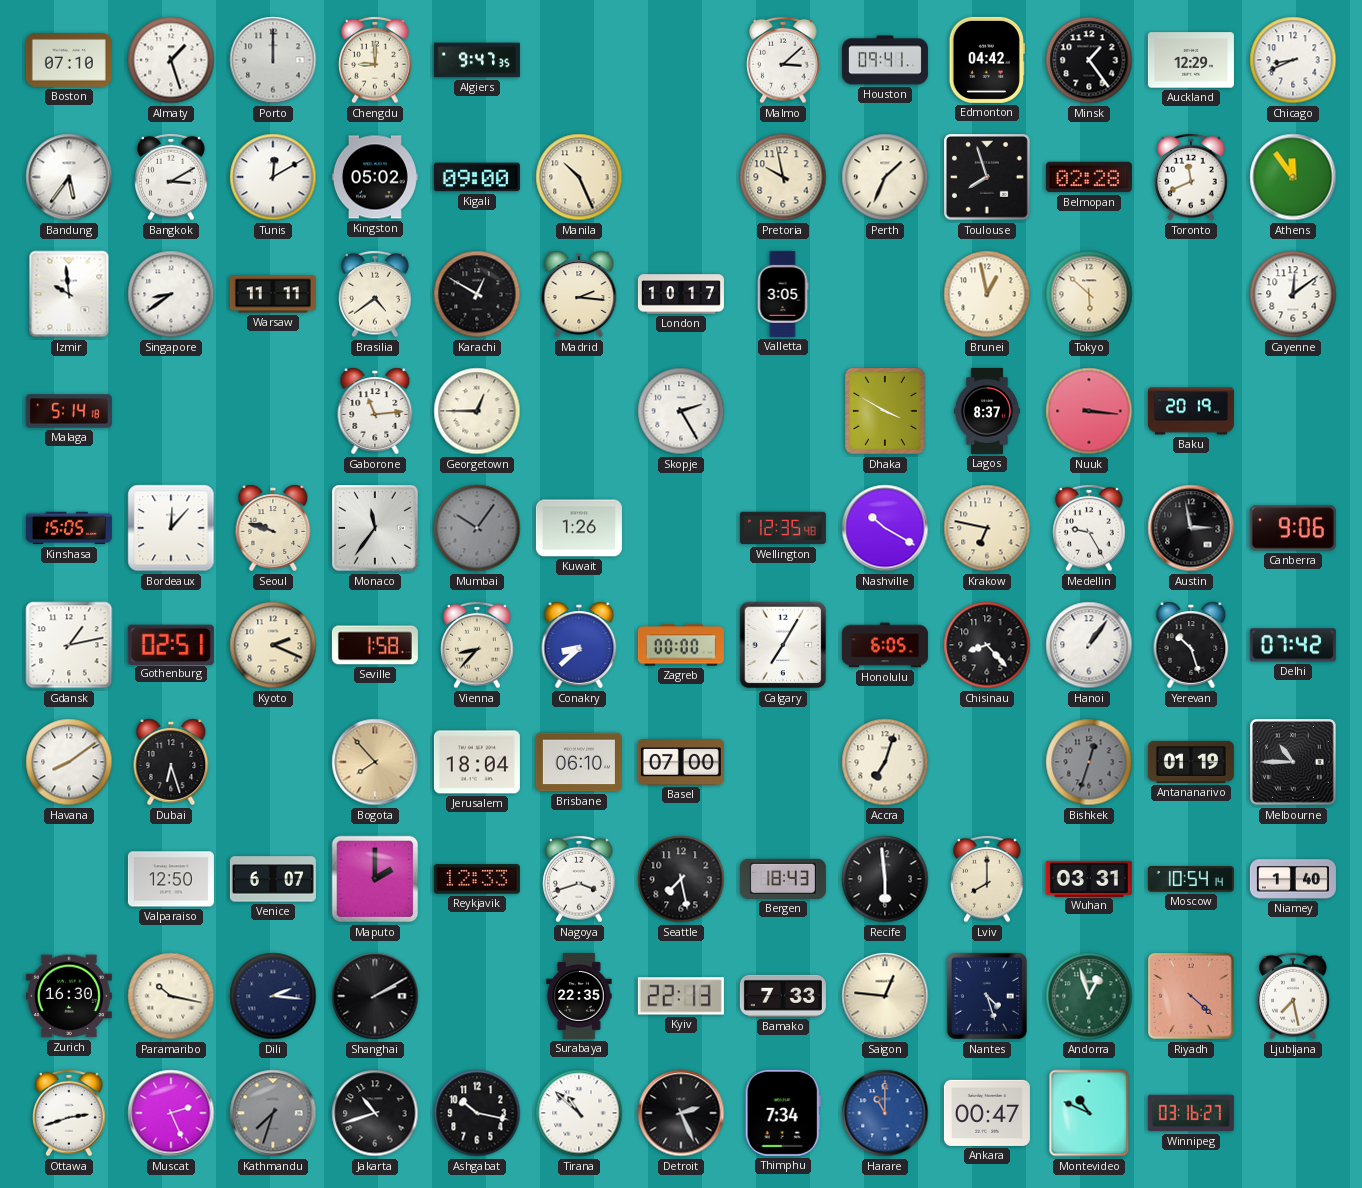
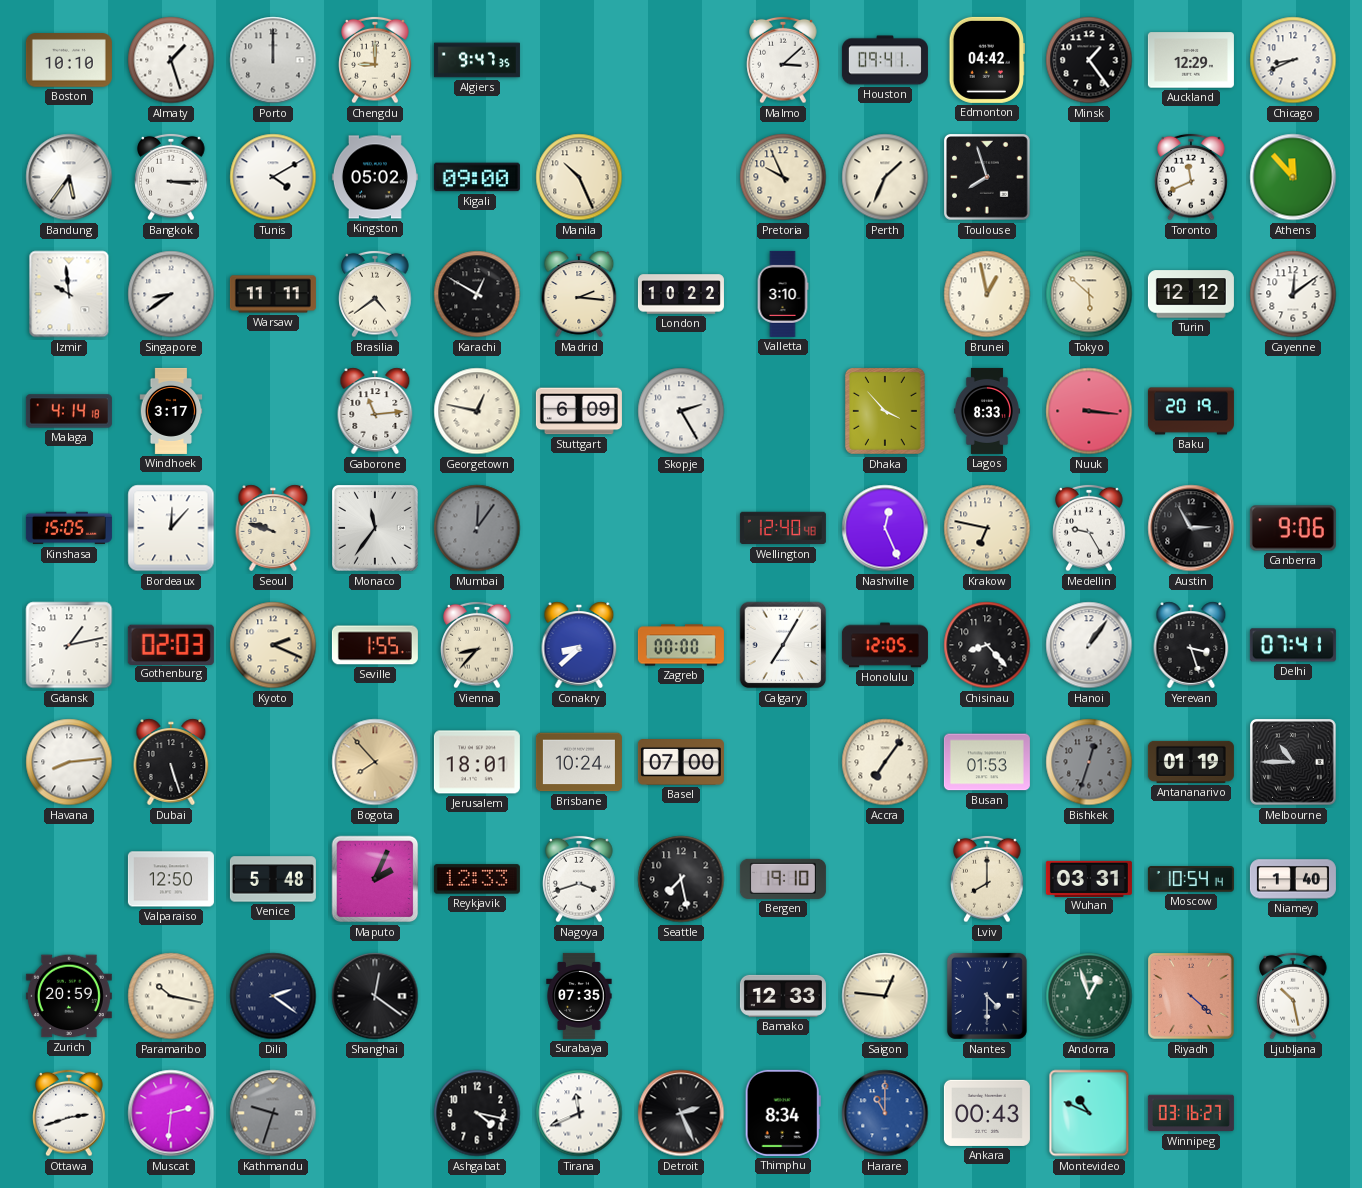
Boston: 07:10 -> 10:10 (69, 60)
Bangkok: 3:10 -> 3:15 (171, 177)
Tunis: 12:10 -> 4:10 (273, 177)
Pretoria: 9:58 -> 9:56 (783, 177)
Belmopan: 02:28 -> none (1089, 177)
Athens: 11:54 -> 11:53 (1293, 177)
London: 10:17 -> 10:22 (681, 294)
Valletta: 3:05 -> 3:10 (783, 294)
Turin: none -> 12:12 (1191, 294)
Malaga: 5:14 -> 4:14 (69, 411)
Windhoek: none -> 3:17 (171, 411)
Georgetown: 12:45 -> 12:47 (477, 411)
Stuttgart: none -> 6:09 (579, 411)
Dhaka: 3:50 -> 3:53 (885, 411)
Lagos: 8:37 -> 8:33 (987, 411)
Mumbai: 10:06 -> 12:06 (477, 528)
Kuwait: 1:26 -> none (579, 528)
Wellington: 12:35 -> 12:40 (783, 528)
Nashville: 10:20 -> 12:26 (885, 528)
Austin: 2:58 -> 2:55 (1191, 528)
Gothenburg: 02:51 -> 02:03 (171, 644)
Seville: 1:58 -> 1:55 (375, 645)
Honolulu: 6:05 -> 12:05 (885, 645)
Yerevan: 10:27 -> 3:27 (1191, 645)
Delhi: 07:42 -> 07:41 (1293, 645)
Havana: 8:09 -> 8:14 (69, 762)
Dubai: 6:27 -> 5:27 (171, 762)
Jerusalem: 18:04 -> 18:01 (477, 762)
Brisbane: 06:10 -> 10:24 (579, 762)
Accra: 7:03 -> 7:06 (885, 762)
Busan: none -> 01:53 (987, 762)
Venice: 6:07 -> 5:48 (273, 879)
Maputo: 2:00 -> 2:04 (375, 879)
Bergen: 18:43 -> 19:10 (783, 879)
Recife: 5:59 -> none (885, 879)
Zurich: 16:30 -> 20:59 (69, 996)
Dili: 2:16 -> 2:21 (273, 996)
Shanghai: 2:10 -> 12:21 (375, 996)
Surabaya: 22:35 -> 07:35 (579, 996)
Kyiv: 22:13 -> none (681, 996)
Bamako: 7:33 -> 12:33 (783, 996)
Nantes: 4:27 -> 4:30 (987, 996)
Ljubljana: 7:28 -> 10:28 (1293, 996)
Muscat: 2:26 -> 2:31 (171, 1113)
Kathmandu: 7:33 -> 9:33 (273, 1113)
Jakarta: 10:42 -> none (375, 1113)
Ashgabat: 10:17 -> 4:17 (477, 1113)
Tirana: 10:52 -> 11:41 (579, 1113)
Thimphu: 7:34 -> 8:34 (783, 1113)
Ankara: 00:47 -> 00:43 (987, 1113)
